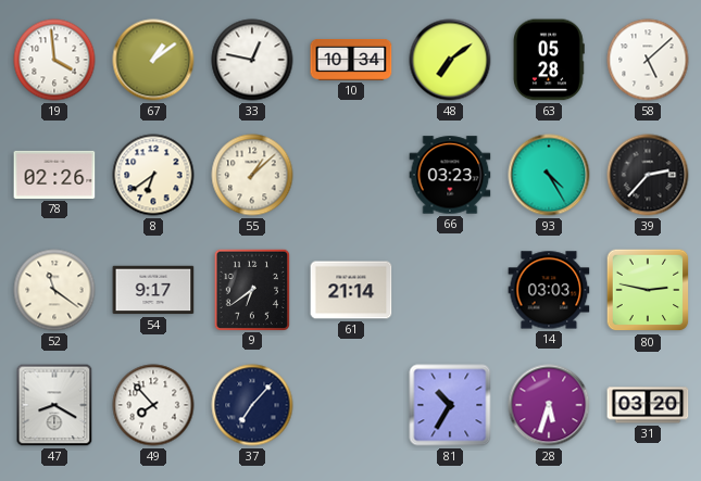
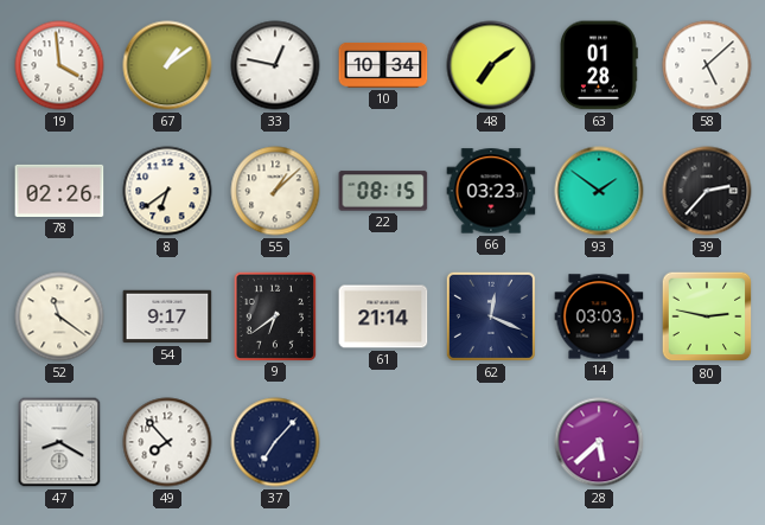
63: 05:28 -> 01:28 (599, 65)
22: none -> 08:15 (383, 191)
93: 4:25 -> 1:51 (599, 191)
62: none -> 12:19 (491, 316)
81: 10:35 -> none (450, 405)
28: 5:33 -> 5:38 (599, 442)
31: 03:20 -> none (648, 405)
